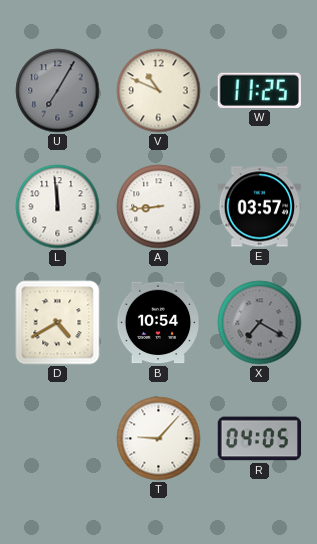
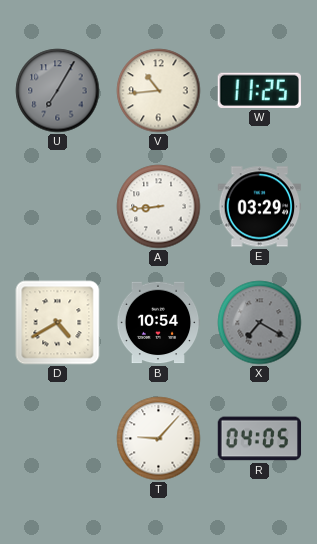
V: 10:49 -> 10:44 (159, 91)
L: 11:59 -> none (58, 207)
E: 03:57 -> 03:29 (260, 207)
